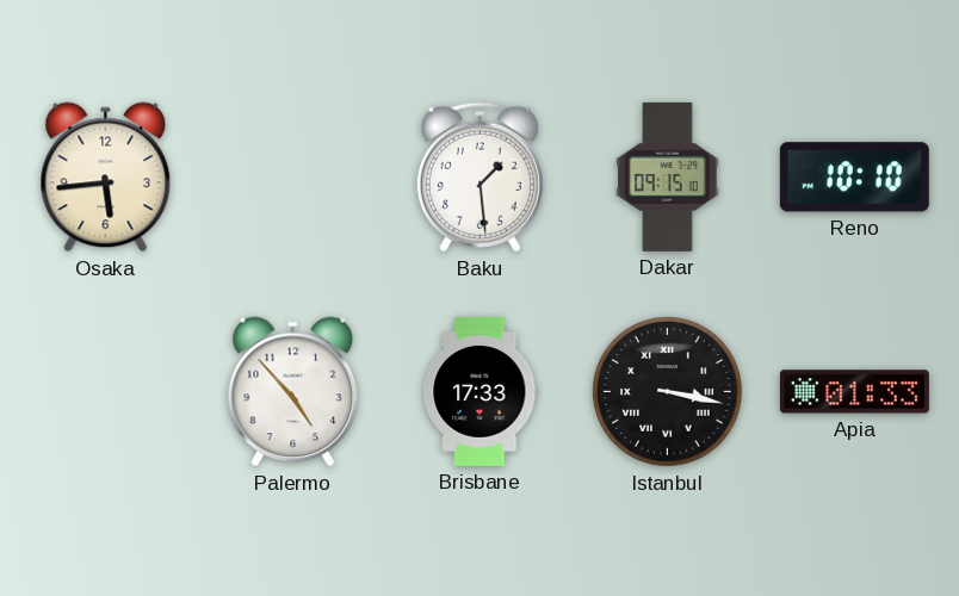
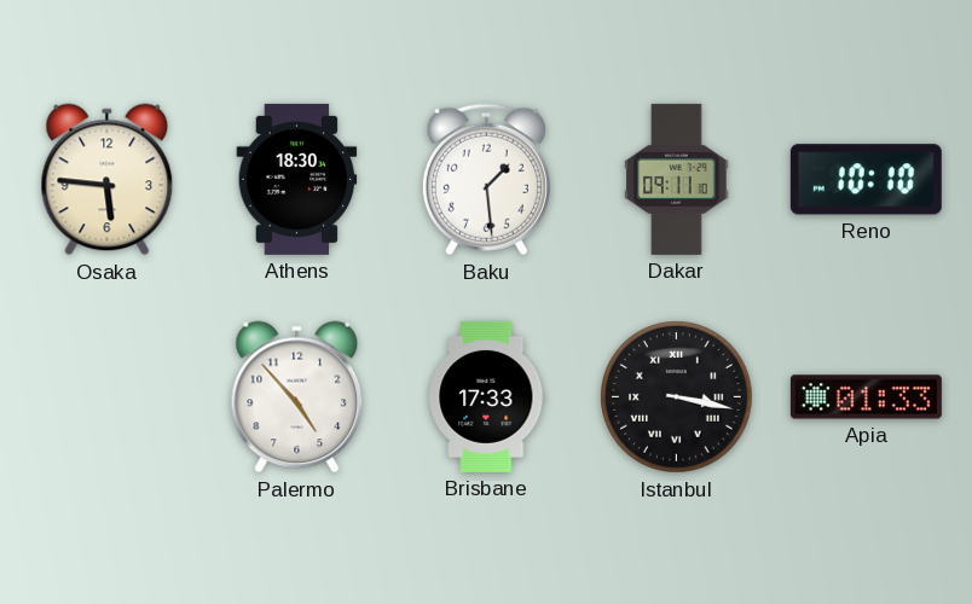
Osaka: 5:44 -> 5:46 (108, 180)
Athens: none -> 18:30 (297, 179)
Dakar: 09:15 -> 09:11 (677, 179)
